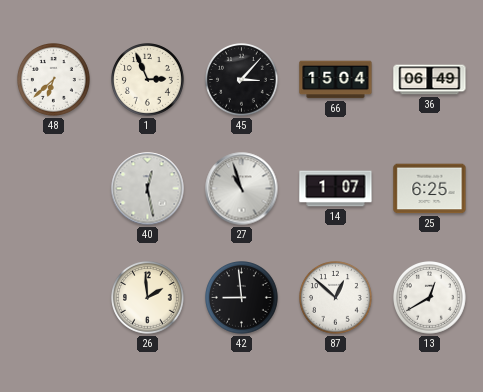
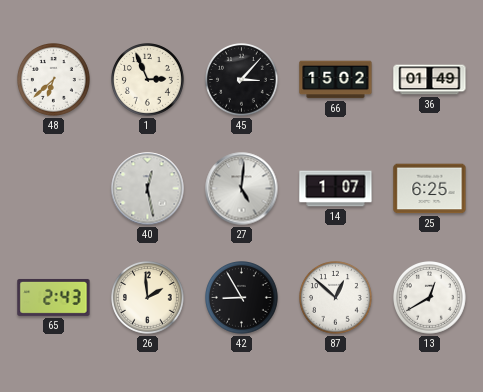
66: 15:04 -> 15:02 (336, 80)
36: 06:49 -> 01:49 (430, 80)
27: 10:57 -> 5:01 (242, 189)
65: none -> 2:43 (54, 297)
42: 8:59 -> 8:55 (242, 298)
